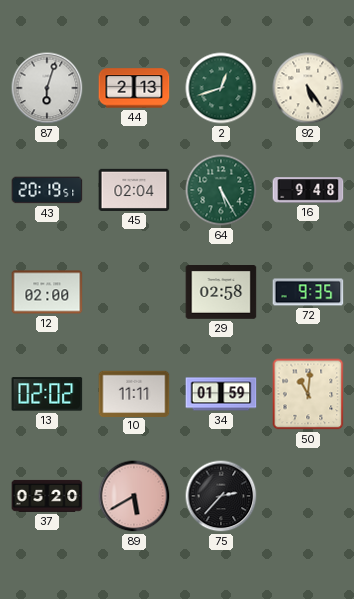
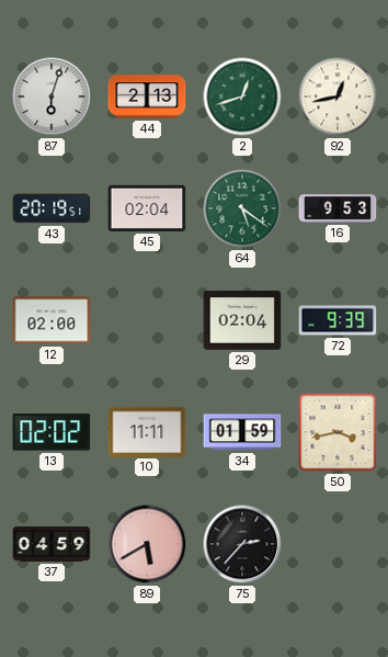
92: 5:24 -> 12:43 (338, 97)
64: 5:25 -> 5:21 (242, 208)
16: 9:48 -> 9:53 (338, 208)
29: 02:58 -> 02:04 (242, 321)
72: 9:35 -> 9:39 (338, 320)
50: 11:01 -> 3:43 (338, 432)
37: 05:20 -> 04:59 (52, 544)
